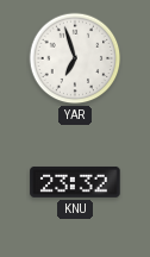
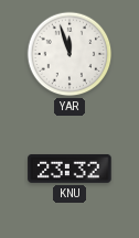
YAR: 6:57 -> 11:57 (69, 54)
